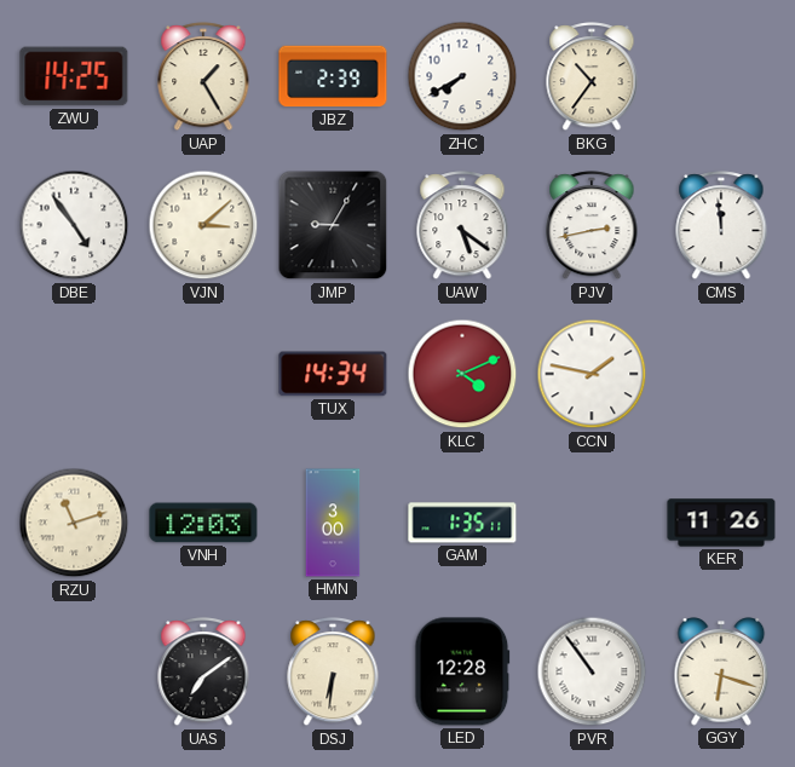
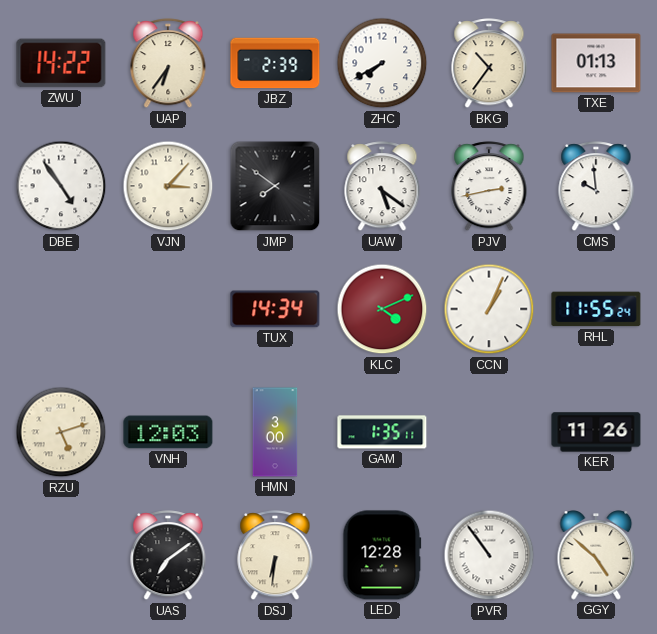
ZWU: 14:25 -> 14:22 (61, 63)
UAP: 1:25 -> 6:36 (168, 64)
TXE: none -> 01:13 (596, 63)
VJN: 3:08 -> 3:07 (168, 186)
JMP: 9:05 -> 7:51 (275, 186)
CMS: 11:59 -> 9:59 (596, 187)
CCN: 1:47 -> 1:04 (489, 309)
RHL: none -> 11:55 (596, 309)
RZU: 11:12 -> 5:12 (61, 432)
GGY: 6:18 -> 4:52 (596, 555)
